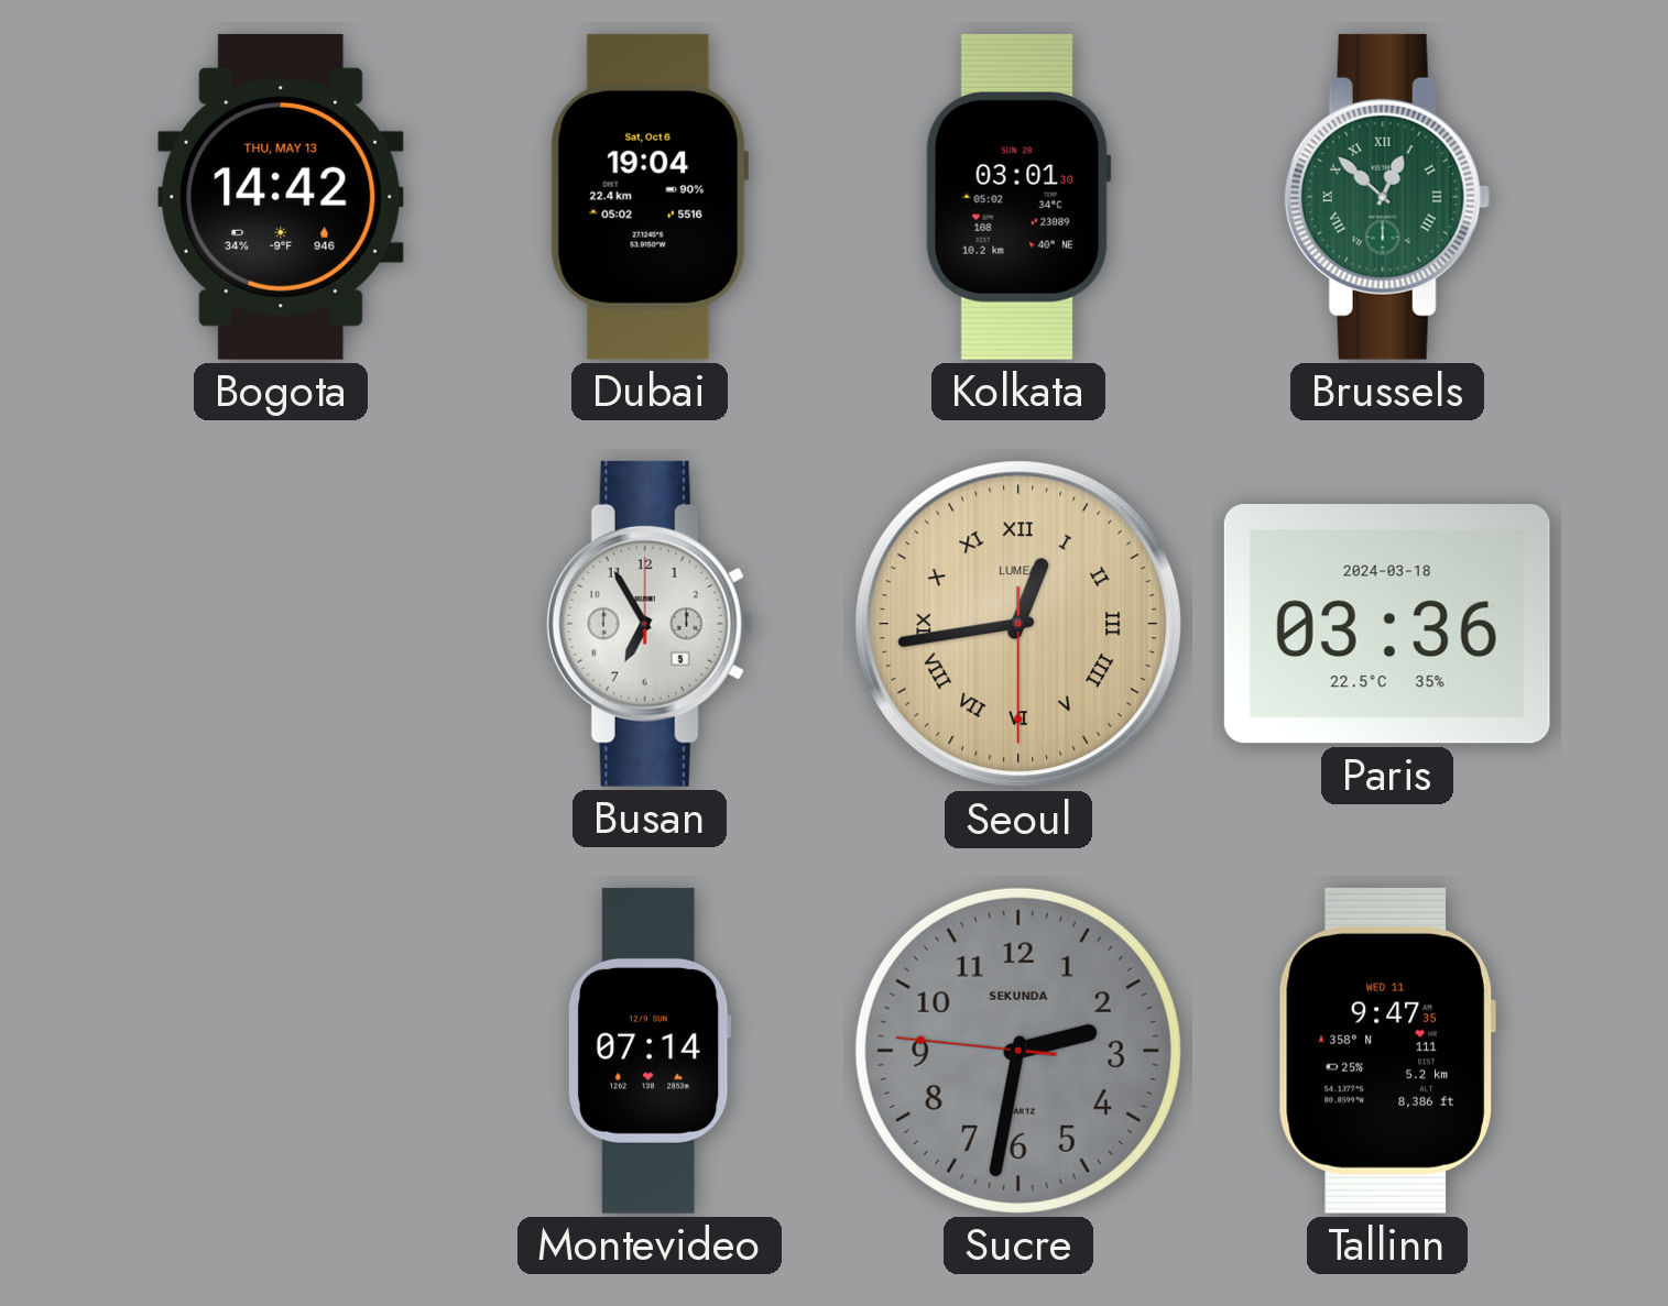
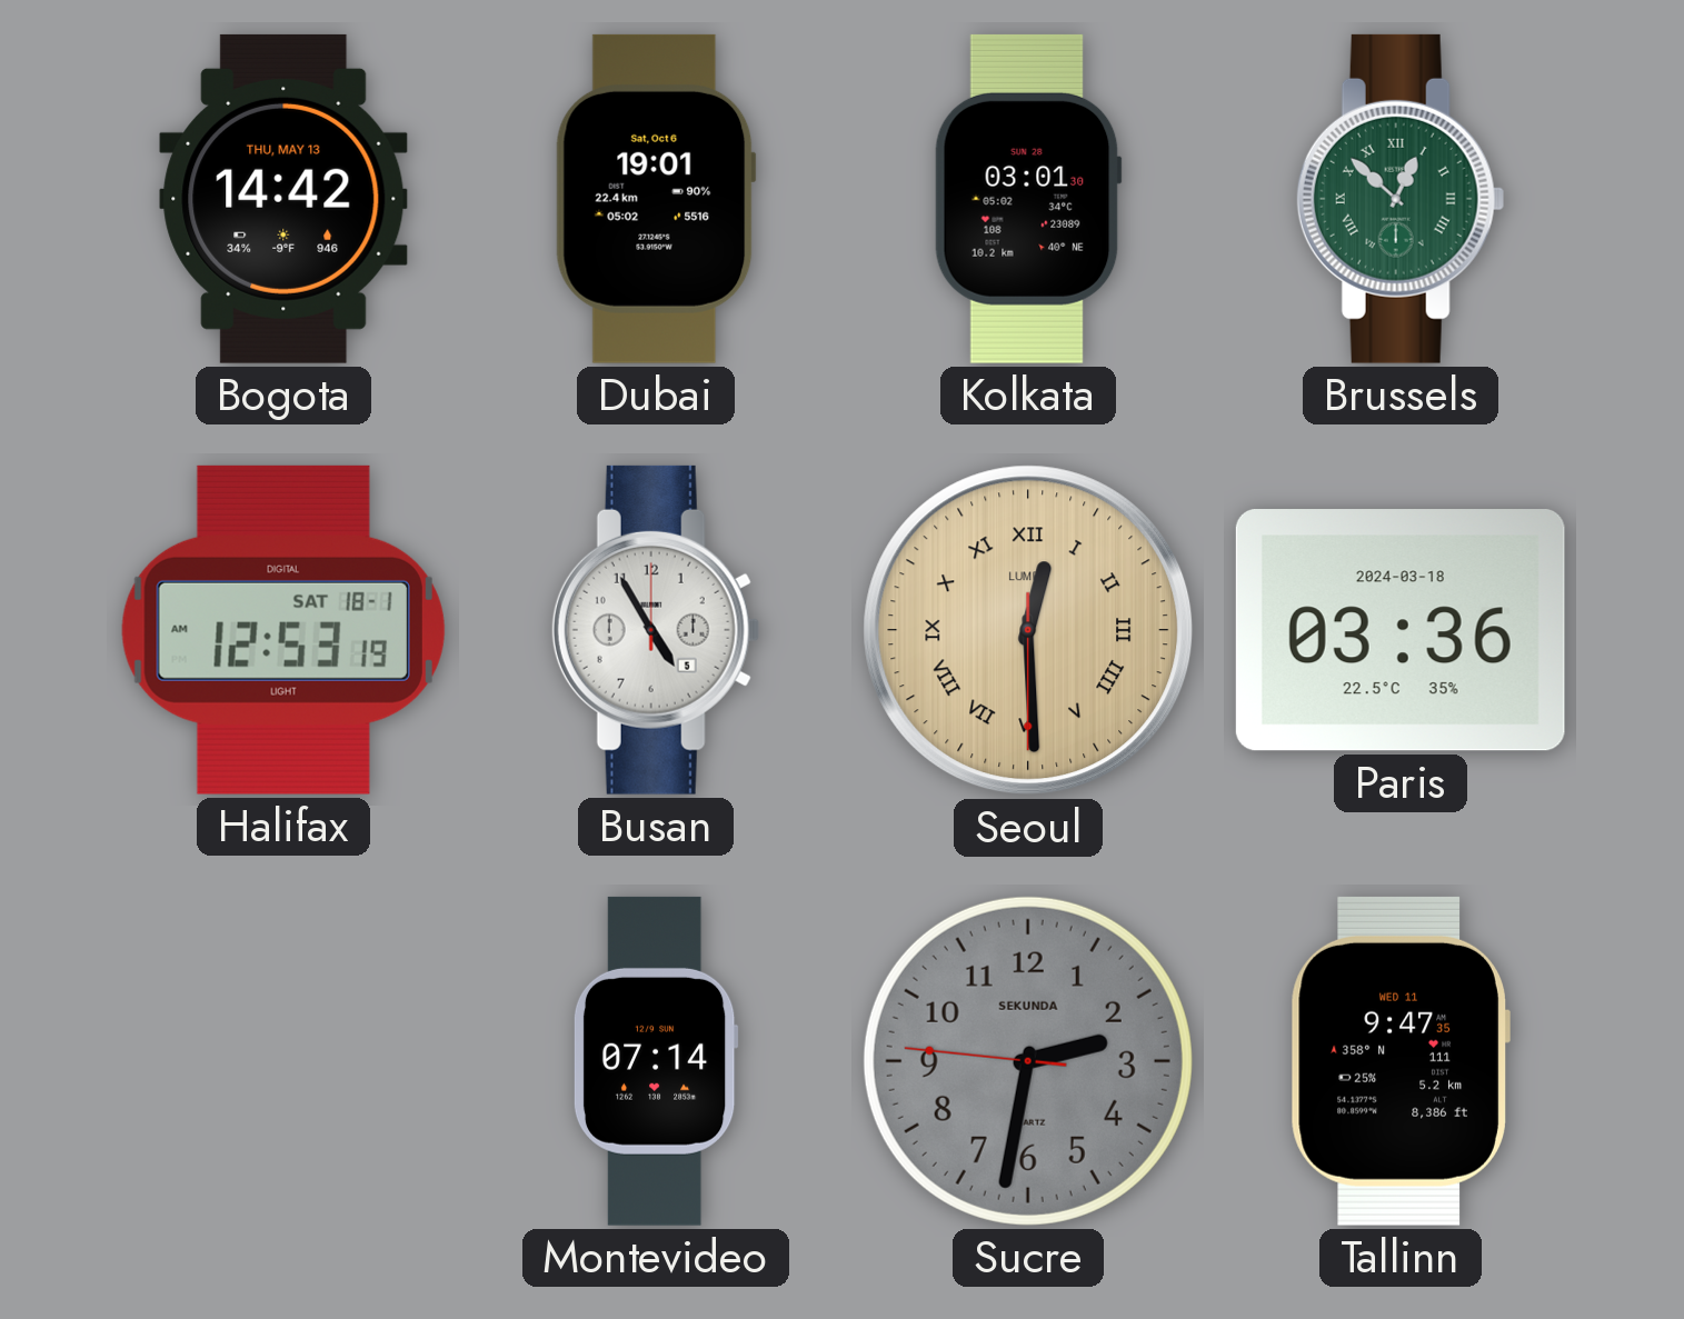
Dubai: 19:04 -> 19:01 (656, 199)
Halifax: none -> 12:53 (283, 630)
Busan: 6:55 -> 4:55 (656, 630)
Seoul: 12:43 -> 12:29 (1028, 630)
